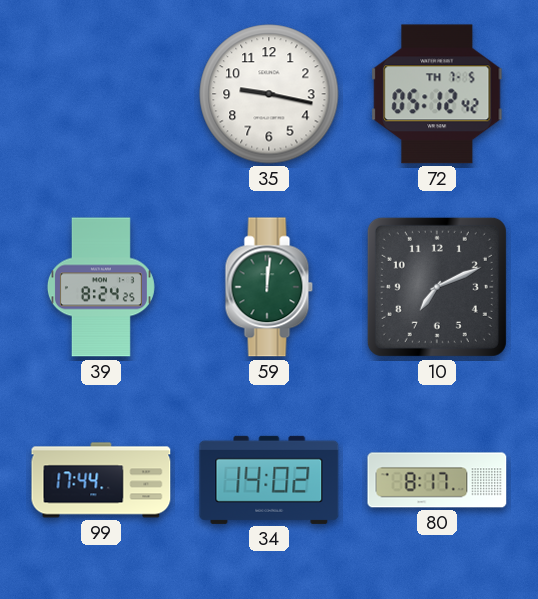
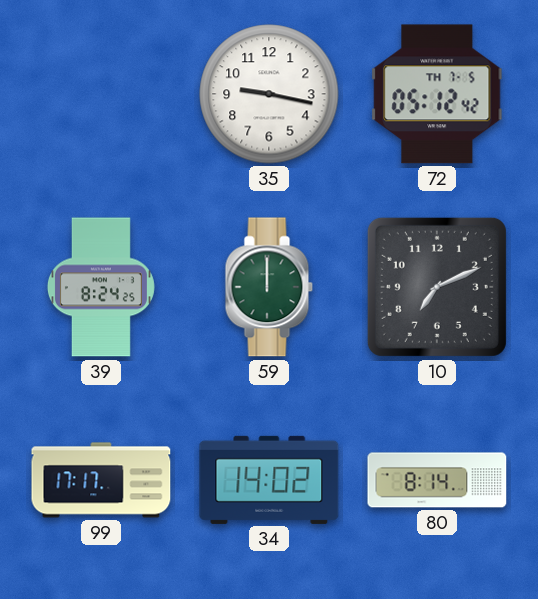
59: 12:01 -> 12:00 (269, 287)
99: 17:44 -> 17:17 (101, 480)
80: 8:17 -> 8:14 (437, 480)
